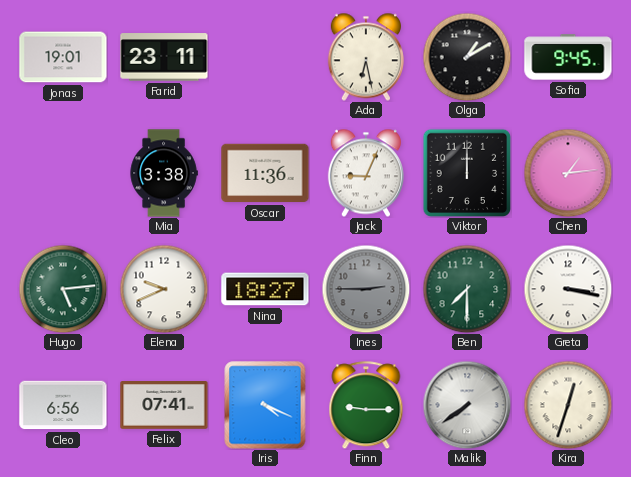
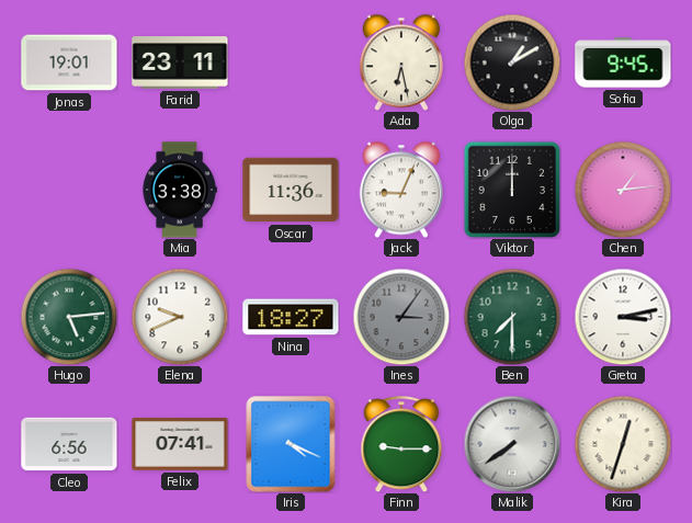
Ines: 2:45 -> 3:06 (401, 317)
Greta: 3:17 -> 3:13 (623, 317)
